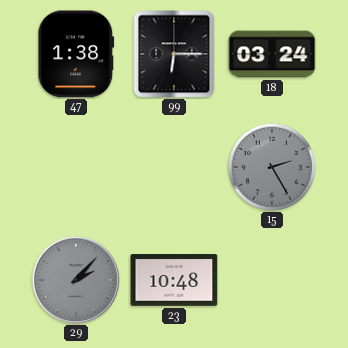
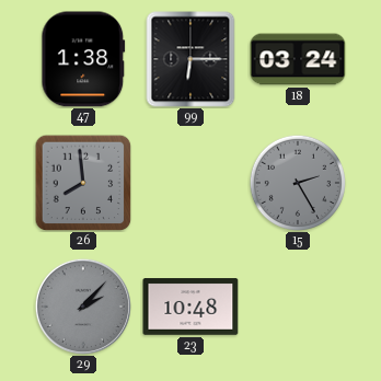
26: none -> 7:59 (83, 183)
